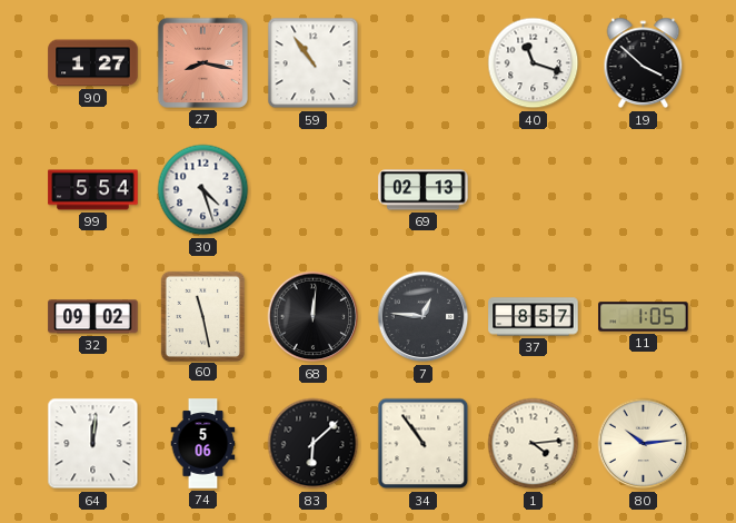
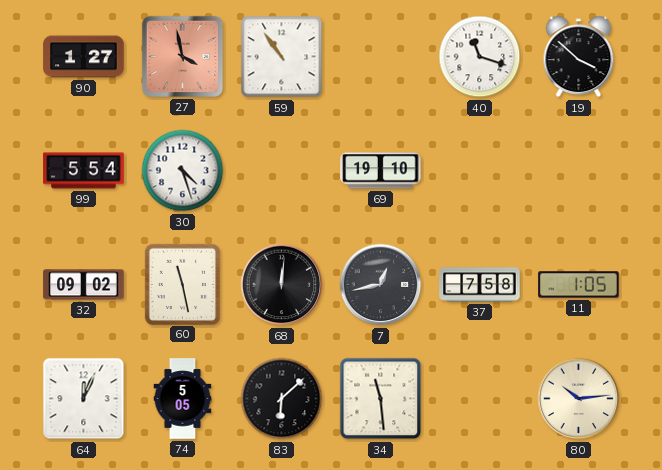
27: 8:17 -> 3:58 (182, 56)
69: 02:13 -> 19:10 (381, 171)
7: 12:46 -> 12:43 (381, 285)
37: 8:57 -> 7:58 (480, 285)
64: 12:01 -> 12:04 (84, 399)
74: 5:06 -> 5:05 (183, 399)
34: 10:54 -> 11:29 (381, 399)
1: 4:14 -> none (534, 444)
